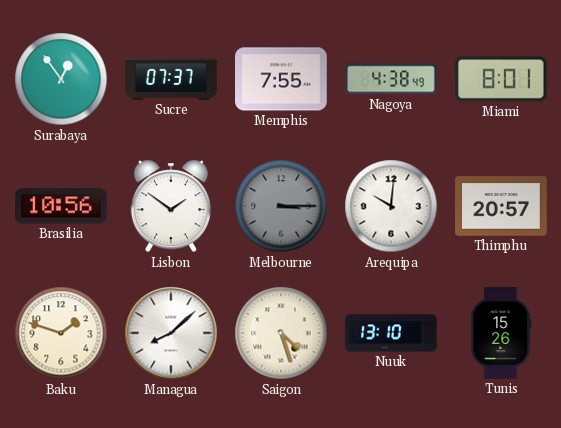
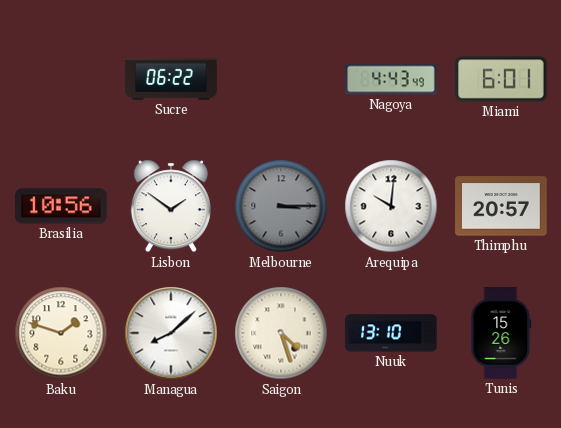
Surabaya: 12:54 -> none (61, 79)
Sucre: 07:37 -> 06:22 (171, 79)
Memphis: 7:55 -> none (281, 79)
Nagoya: 4:38 -> 4:43 (391, 79)
Miami: 8:01 -> 6:01 (501, 79)
